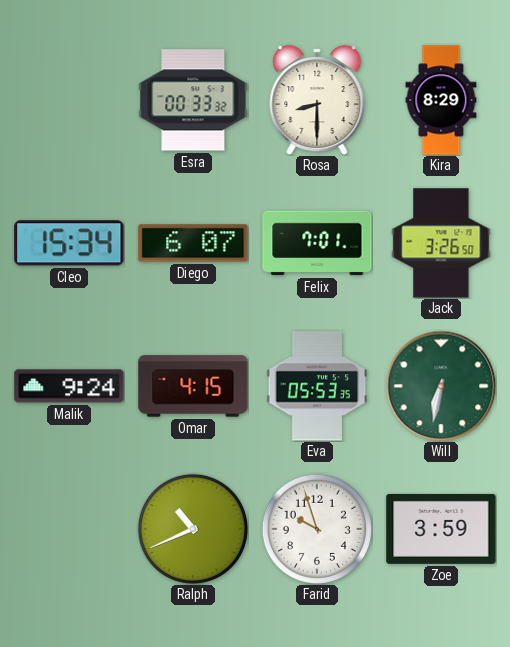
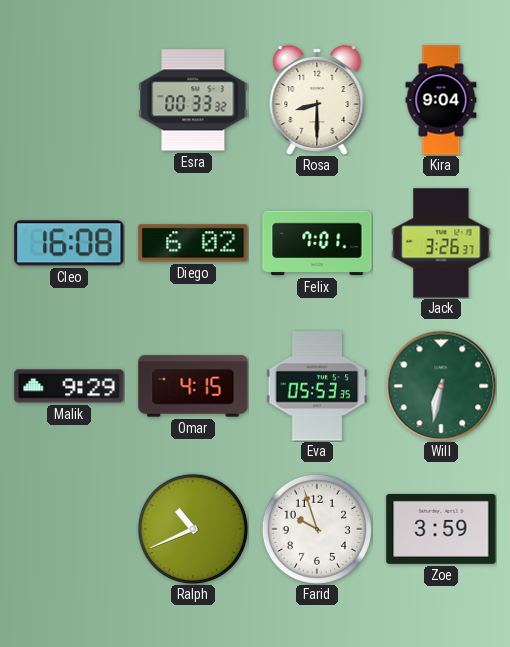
Kira: 8:29 -> 9:04 (441, 100)
Cleo: 15:34 -> 16:08 (69, 243)
Diego: 6:07 -> 6:02 (193, 243)
Jack: 3:26:50 -> 3:26:37 (441, 243)
Malik: 9:24 -> 9:29 (69, 386)
